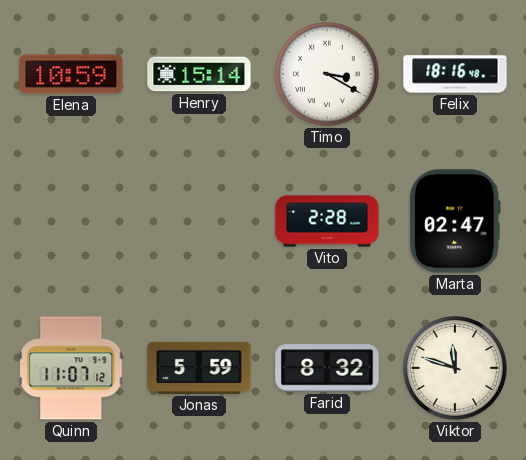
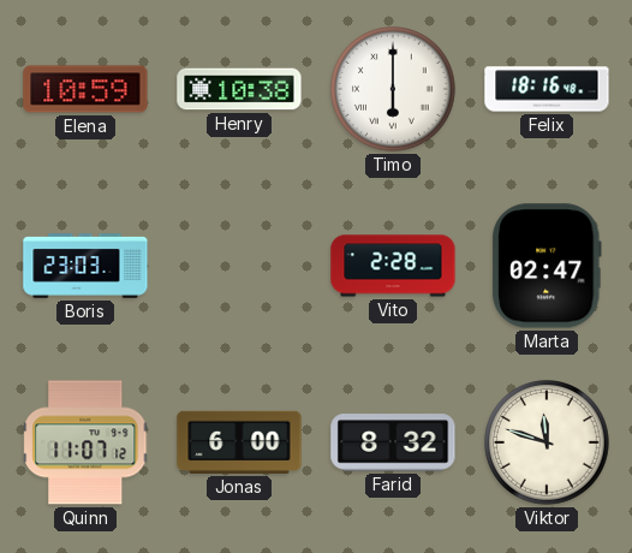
Henry: 15:14 -> 10:38 (239, 89)
Timo: 3:20 -> 6:00 (393, 89)
Boris: none -> 23:03 (85, 267)
Jonas: 5:59 -> 6:00 (239, 442)
